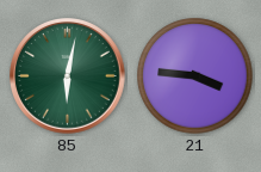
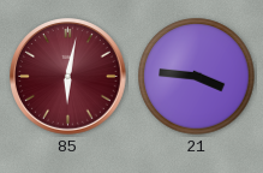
85 dial: green -> burgundy (68, 77)
